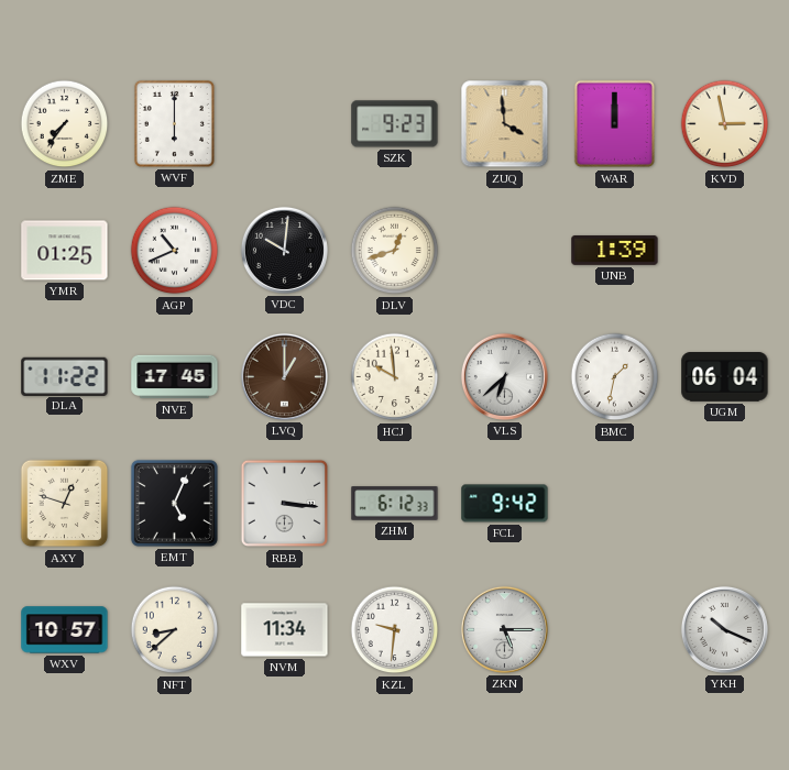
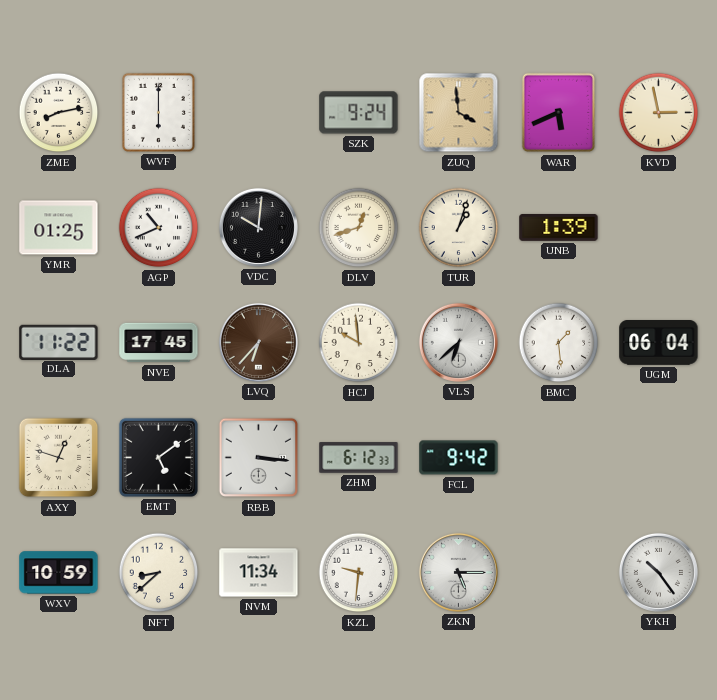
ZME: 7:36 -> 8:13 (59, 113)
SZK: 9:23 -> 9:24 (359, 113)
WAR: 12:00 -> 5:41 (559, 113)
TUR: none -> 1:03 (459, 228)
LVQ: 1:00 -> 6:37 (258, 342)
BMC: 1:32 -> 1:29 (559, 343)
EMT: 5:04 -> 5:09 (158, 457)
WXV: 10:57 -> 10:59 (59, 573)
YKH: 10:19 -> 10:24 (658, 572)
